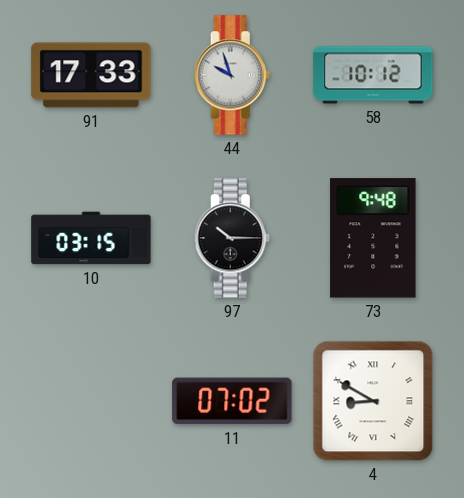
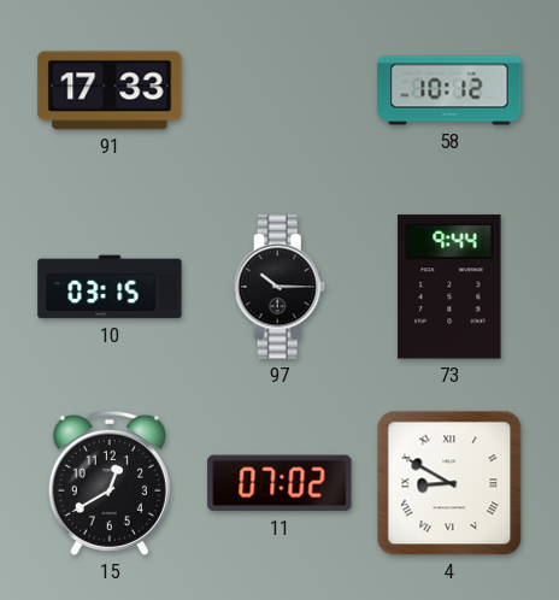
44: 9:57 -> none (232, 75)
73: 9:48 -> 9:44 (449, 287)
15: none -> 12:40 (110, 483)
